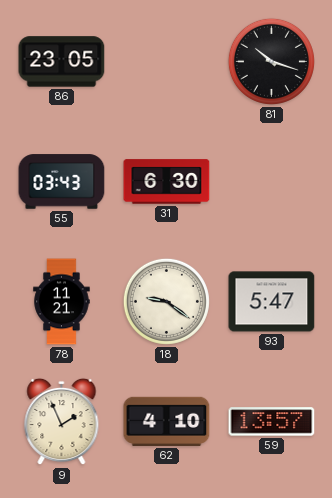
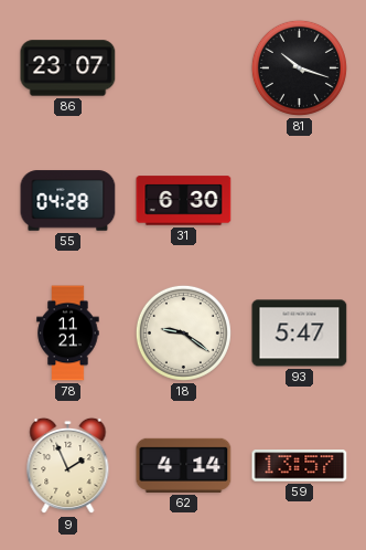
86: 23:05 -> 23:07 (68, 68)
55: 03:43 -> 04:28 (68, 201)
62: 4:10 -> 4:14 (184, 465)
